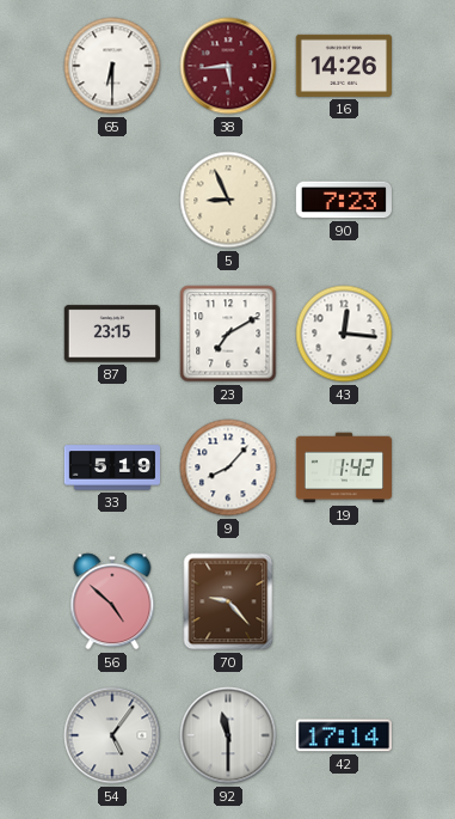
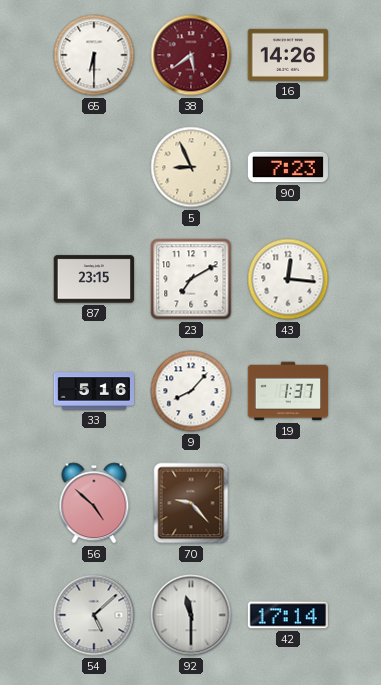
38: 5:44 -> 5:39 (191, 55)
33: 5:19 -> 5:16 (94, 391)
19: 1:42 -> 1:37 (288, 391)
54: 5:06 -> 5:08 (94, 615)
